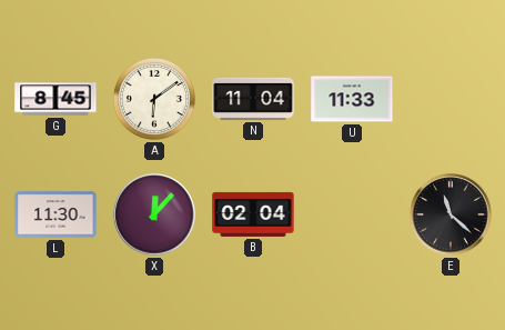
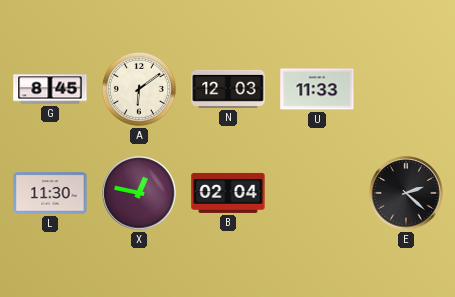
N: 11:04 -> 12:03 (228, 89)
X: 12:07 -> 12:47 (139, 193)
E: 11:22 -> 2:22 (406, 193)
